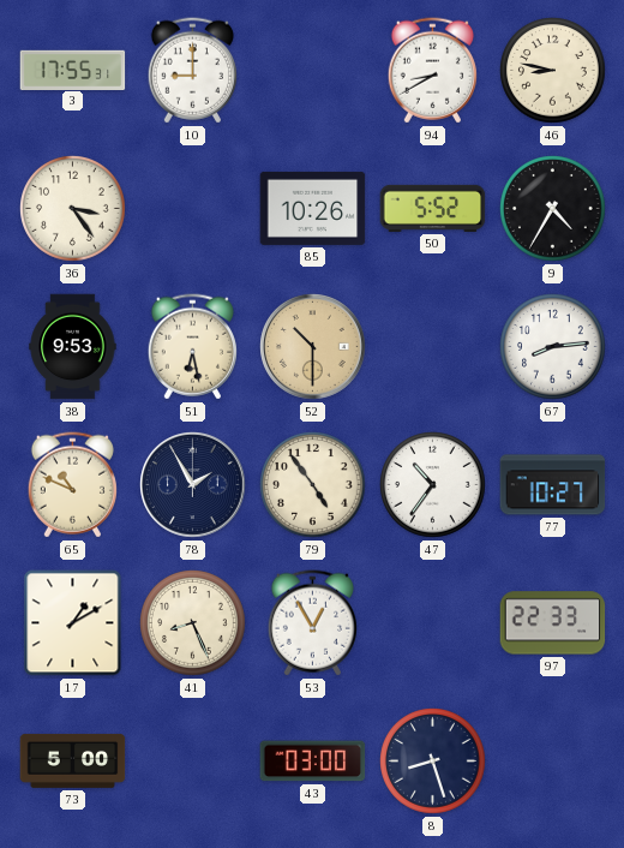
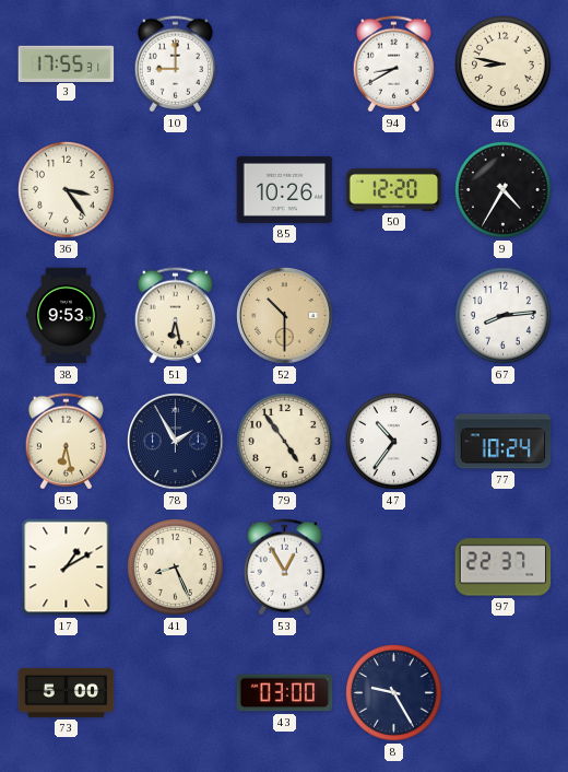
50: 5:52 -> 12:20 (394, 189)
65: 10:49 -> 6:28 (66, 442)
77: 10:27 -> 10:24 (504, 442)
97: 22:33 -> 22:37 (504, 568)
8: 8:27 -> 9:25 (394, 693)
